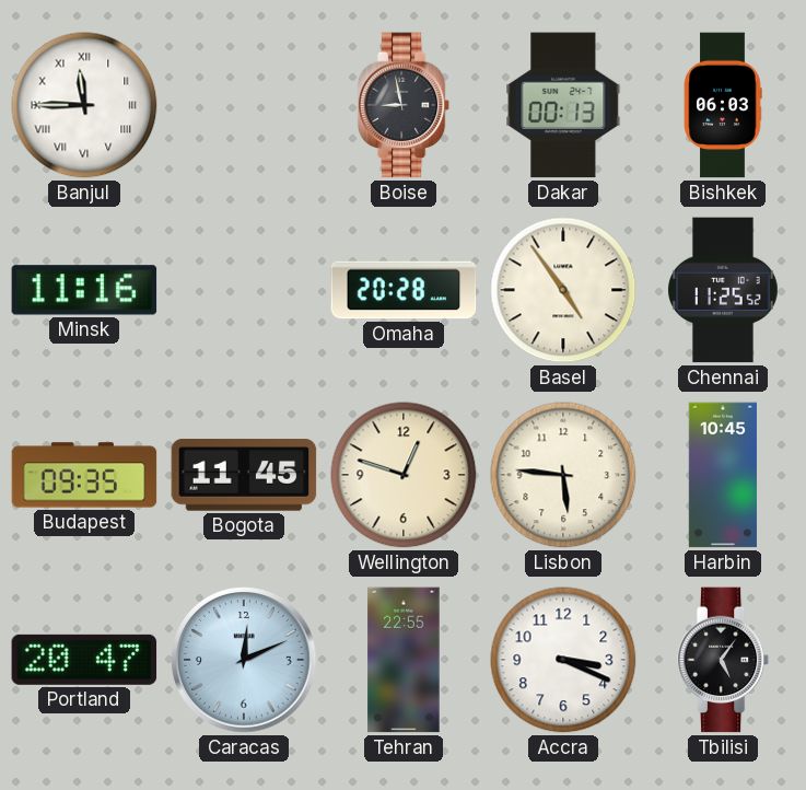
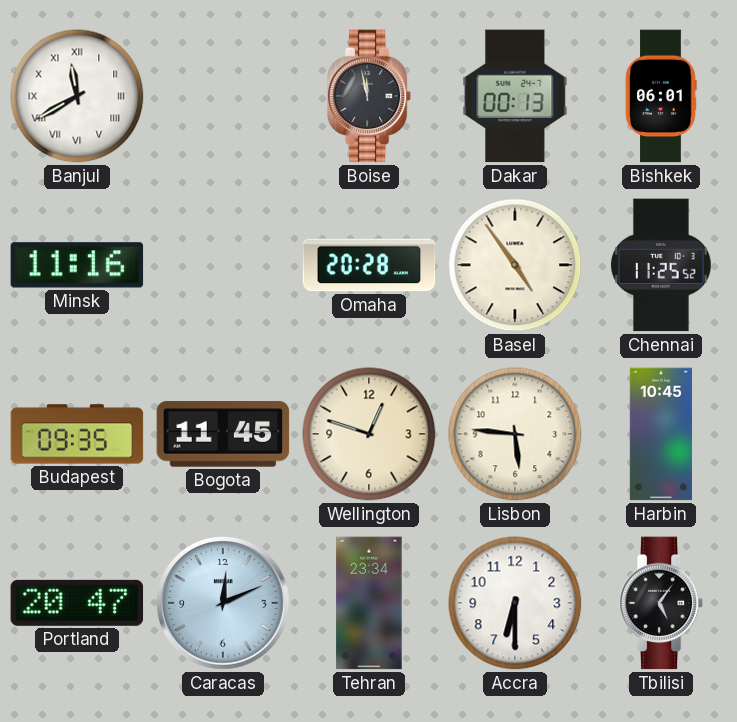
Banjul: 11:45 -> 11:40 (77, 96)
Boise: 8:58 -> 11:58 (369, 96)
Bishkek: 06:03 -> 06:01 (661, 96)
Tehran: 22:55 -> 23:34 (369, 603)
Accra: 3:19 -> 6:30 (515, 603)
